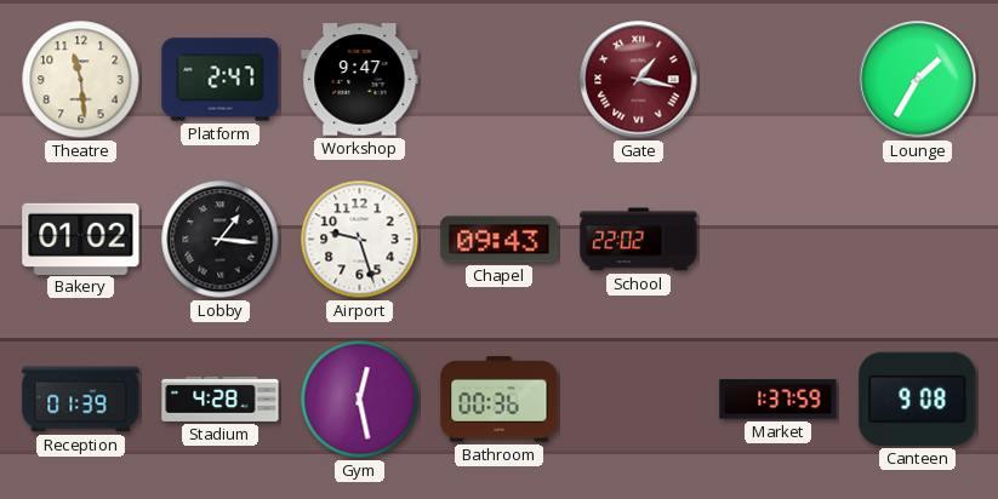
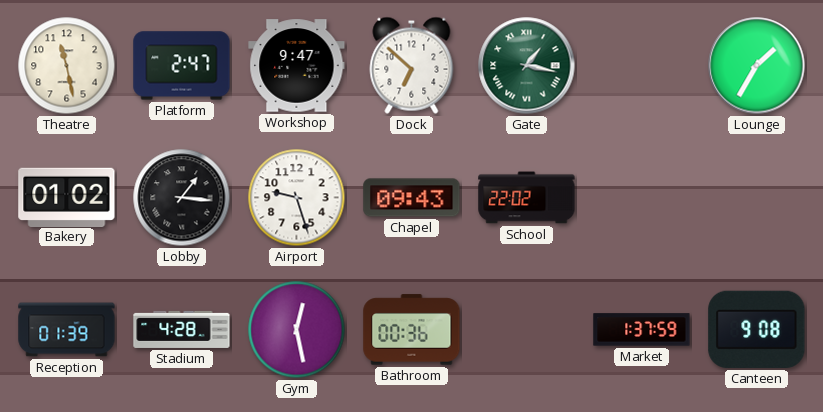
Theatre: 11:29 -> 11:28 (67, 66)
Dock: none -> 6:52 (412, 65)
Gate dial: burgundy -> green (527, 66)
